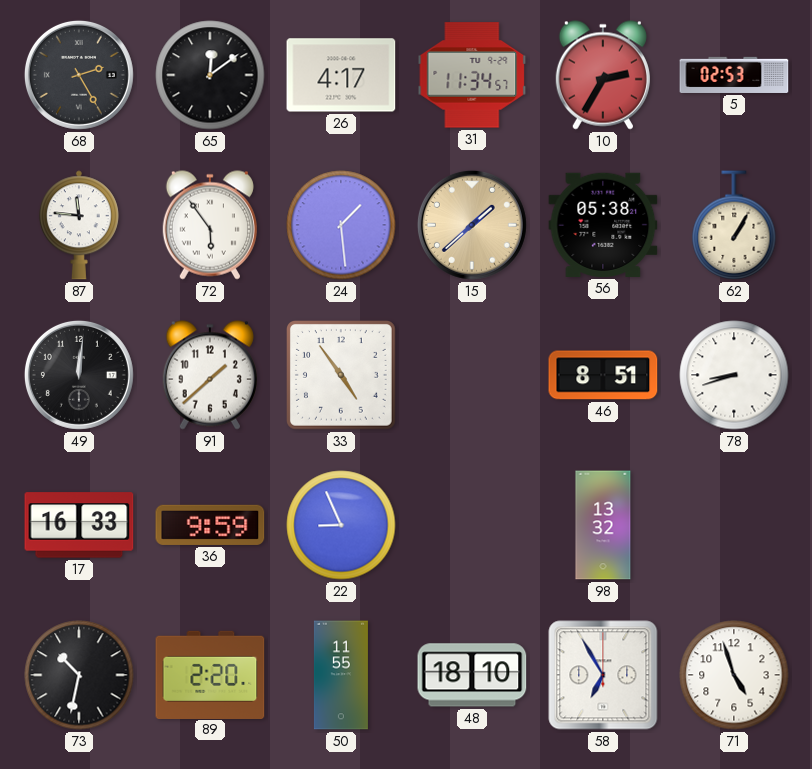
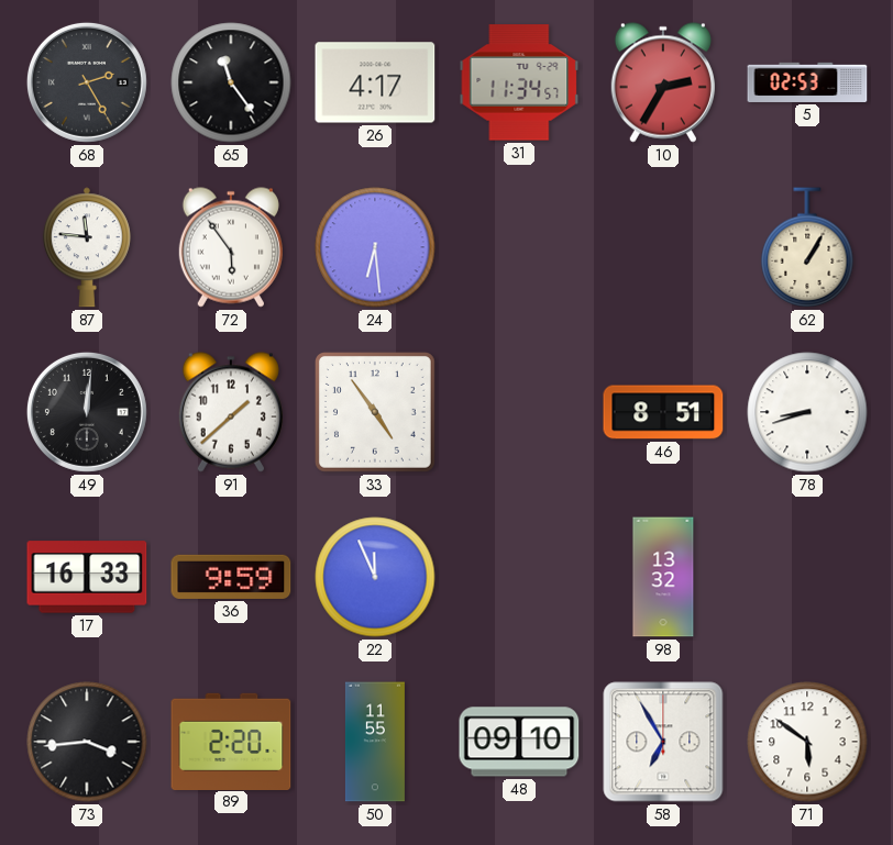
65: 12:09 -> 11:24 (231, 82)
24: 1:29 -> 6:29 (375, 247)
15: 1:38 -> none (472, 225)
56: 05:38 -> none (603, 225)
22: 8:56 -> 11:56 (375, 577)
73: 10:32 -> 3:44 (87, 742)
48: 18:10 -> 09:10 (519, 742)
71: 4:57 -> 5:51 (807, 742)
